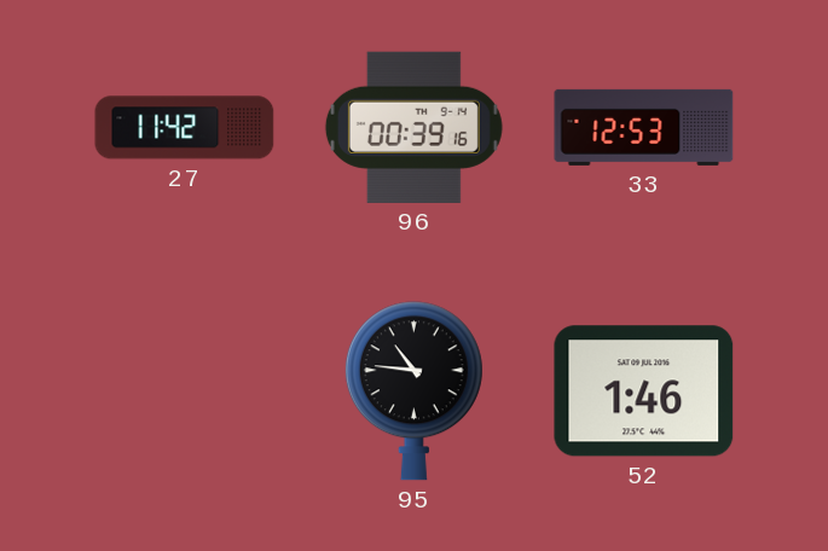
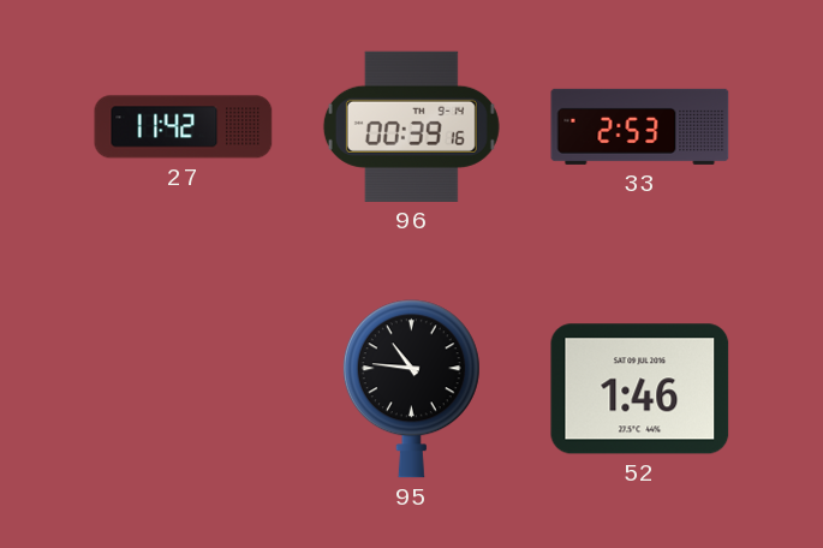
33: 12:53 -> 2:53 (640, 126)
